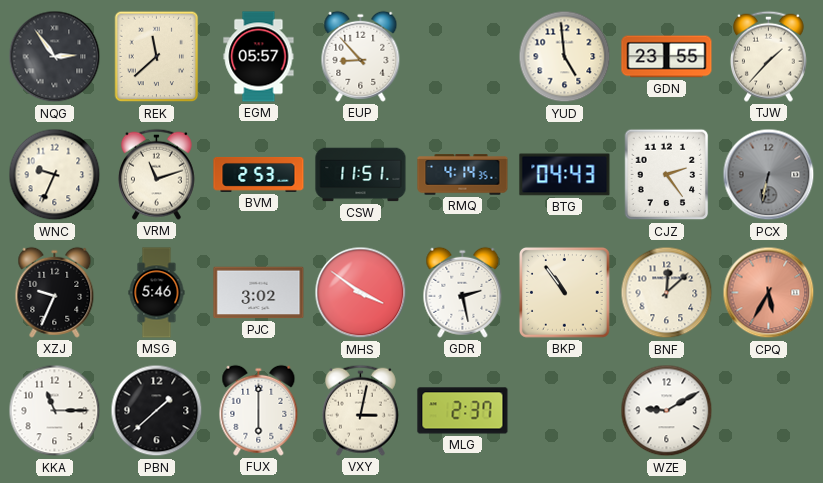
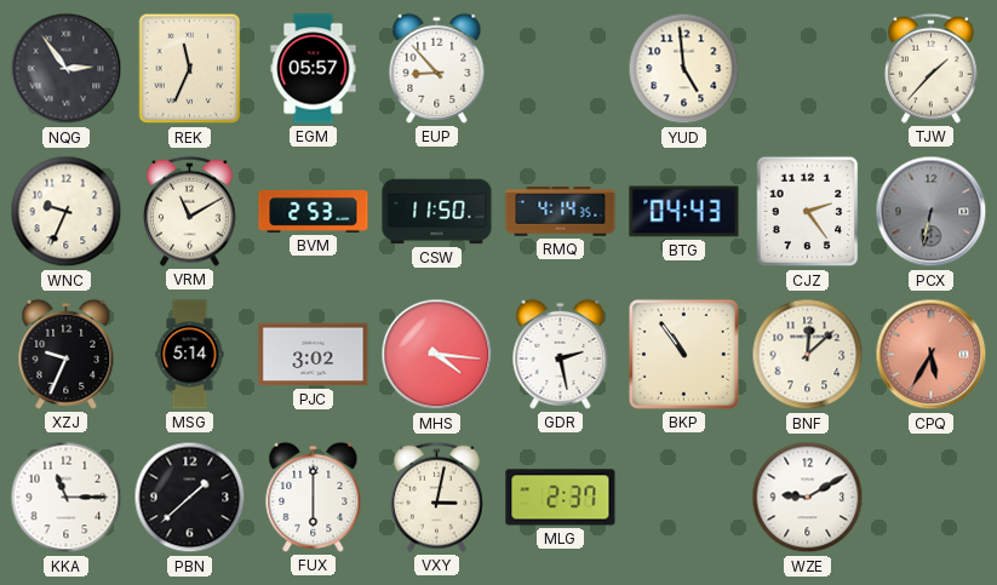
REK: 11:38 -> 11:34 (190, 69)
GDN: 23:55 -> none (667, 57)
VRM: 11:12 -> 11:10 (189, 211)
CSW: 11:51 -> 11:50 (437, 212)
MSG: 5:46 -> 5:14 (190, 355)
MHS: 3:51 -> 4:16 (437, 355)
